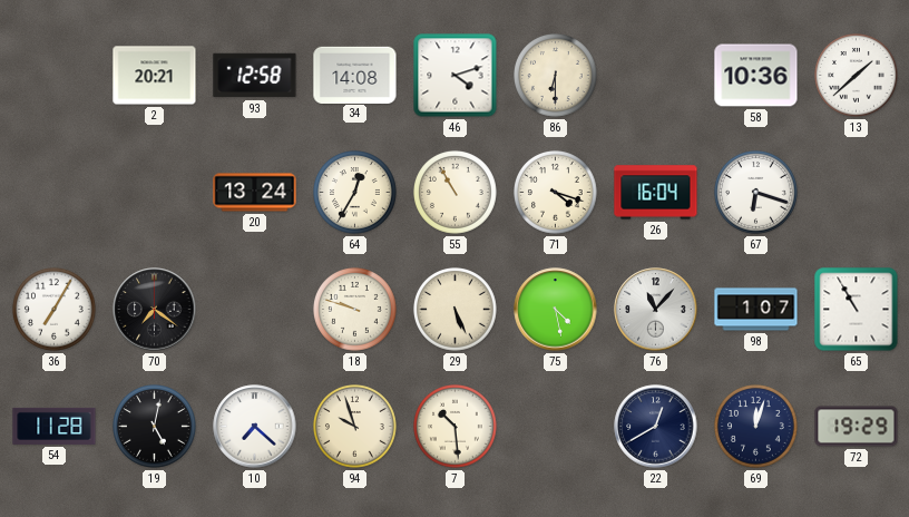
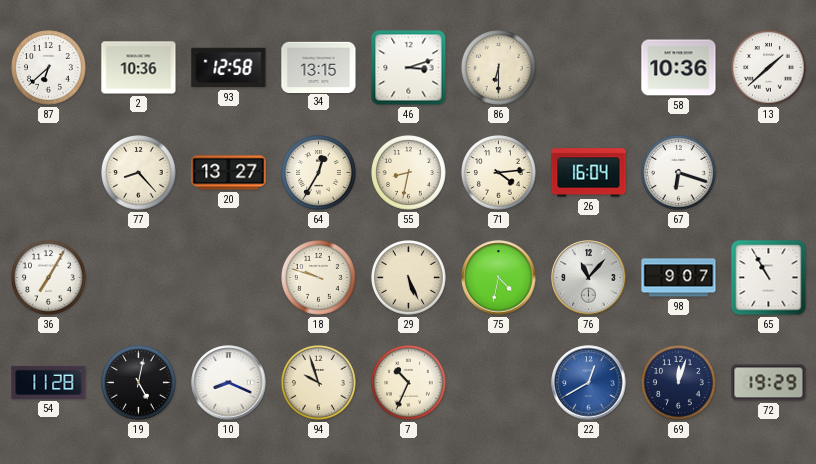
87: none -> 6:38 (49, 68)
2: 20:21 -> 10:36 (139, 68)
34: 14:08 -> 13:15 (319, 67)
46: 4:12 -> 3:12 (409, 68)
77: none -> 8:23 (139, 173)
20: 13:24 -> 13:27 (229, 173)
55: 10:55 -> 8:32 (409, 173)
71: 4:18 -> 4:14 (499, 173)
70: 7:21 -> none (155, 310)
75: 4:28 -> 4:32 (499, 278)
98: 1:07 -> 9:07 (679, 278)
10: 7:22 -> 8:19 (229, 383)
7: 10:29 -> 10:34 (409, 383)
22 dial: navy -> blue (589, 383)
